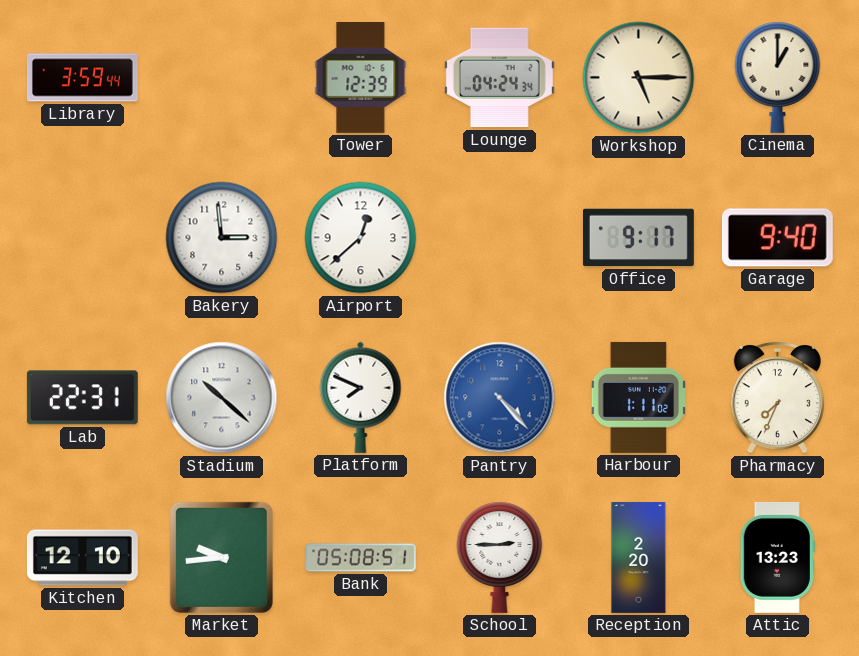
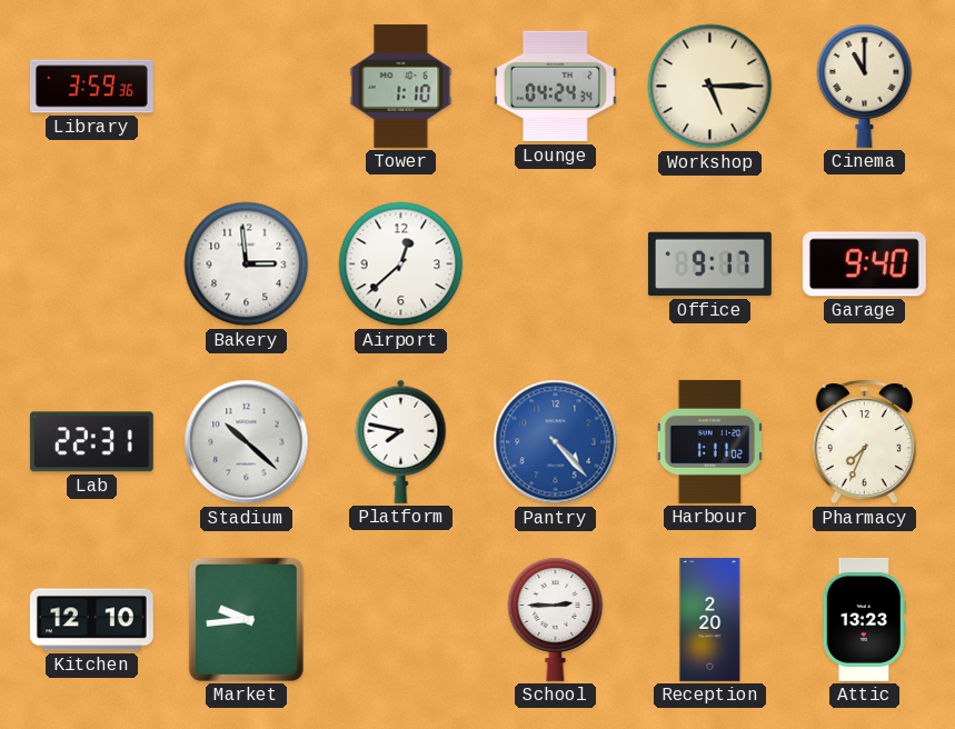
Library: 3:59:44 -> 3:59:36 (91, 87)
Tower: 12:39 -> 1:10 (401, 86)
Cinema: 1:00 -> 11:00 (865, 86)
Platform: 7:49 -> 7:47 (401, 441)
Bank: 05:08 -> none (361, 558)
